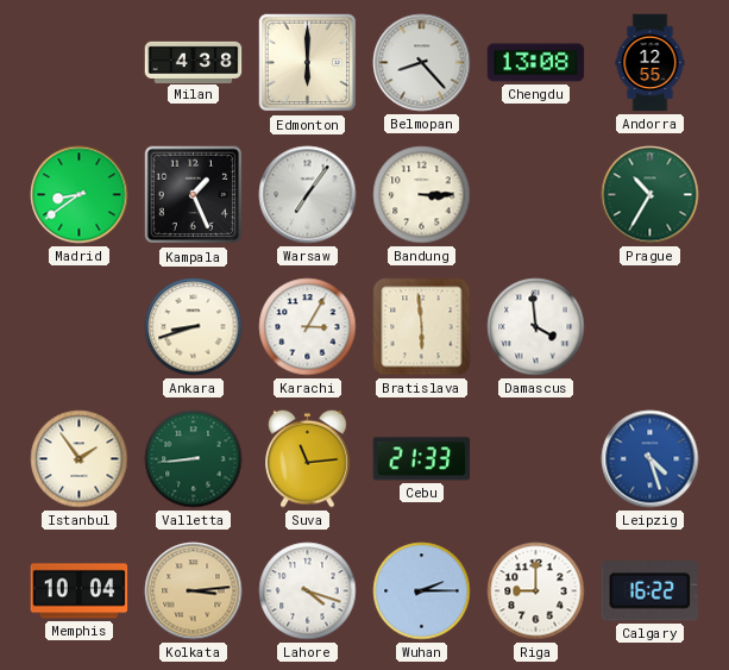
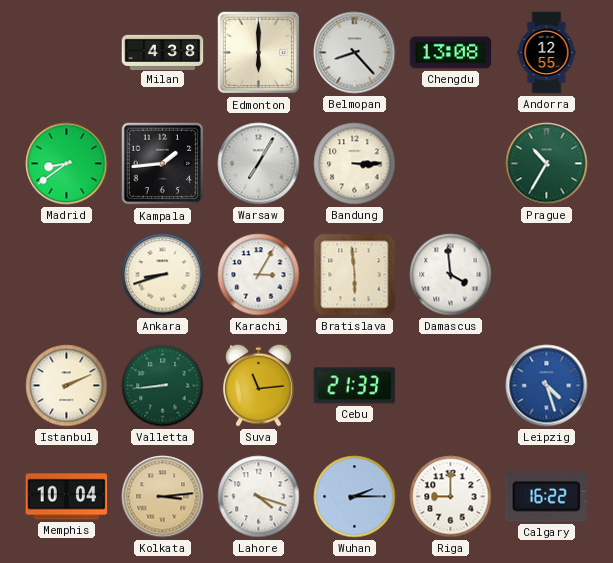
Kampala: 1:26 -> 1:44 (163, 164)
Warsaw: 7:06 -> 7:05 (259, 164)
Istanbul: 1:54 -> 2:11 (67, 386)
